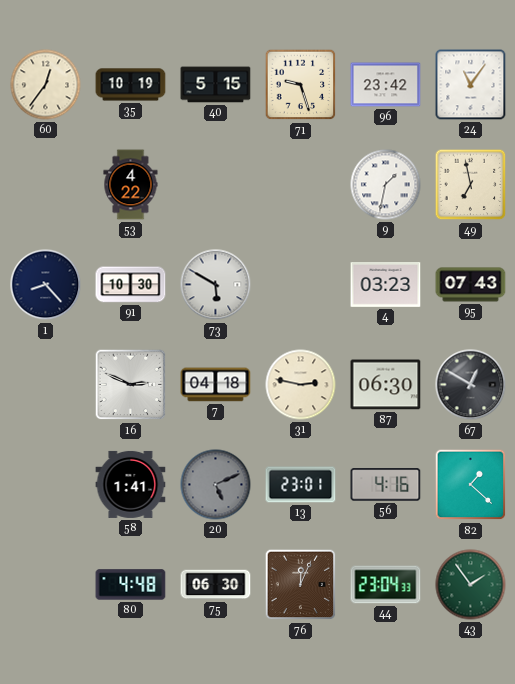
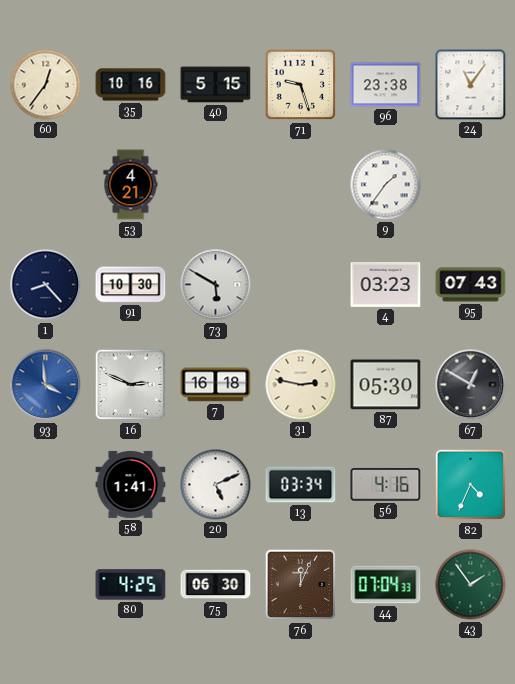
35: 10:19 -> 10:16 (131, 85)
96: 23:42 -> 23:38 (386, 85)
53: 4:22 -> 4:21 (131, 185)
9: 1:32 -> 1:36 (386, 185)
49: 6:58 -> none (471, 185)
93: none -> 3:59 (46, 385)
7: 04:18 -> 16:18 (216, 385)
87: 06:30 -> 05:30 (386, 385)
20 dial: grey -> white (216, 485)
13: 23:01 -> 03:34 (301, 485)
82: 1:22 -> 4:34 (471, 485)
80: 4:48 -> 4:25 (131, 585)
44: 23:04 -> 07:04 (386, 585)
